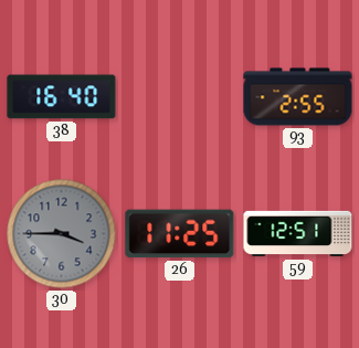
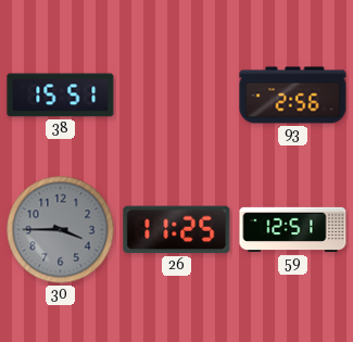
38: 16:40 -> 15:51 (61, 96)
93: 2:55 -> 2:56 (293, 96)
